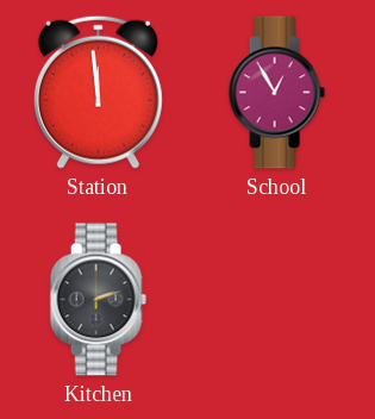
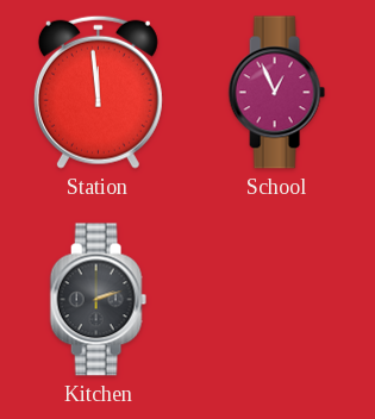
School: 12:55 -> 12:56 (276, 93)
